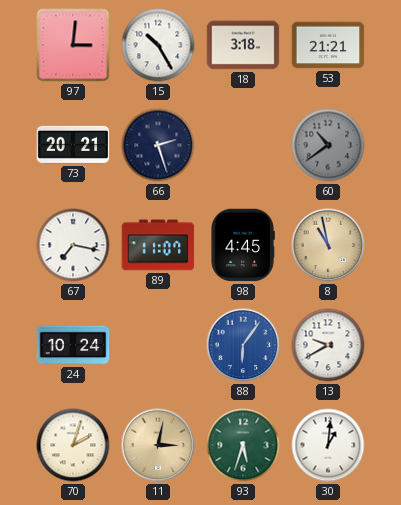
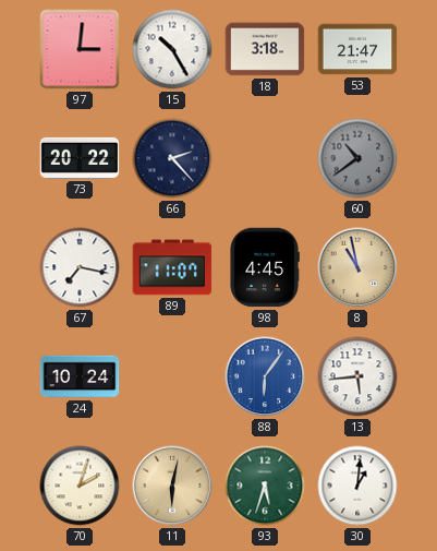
53: 21:21 -> 21:47 (357, 49)
73: 20:21 -> 20:22 (80, 158)
66: 2:27 -> 2:23 (172, 158)
13: 9:40 -> 5:44 (357, 376)
11: 3:02 -> 6:02 (172, 486)
